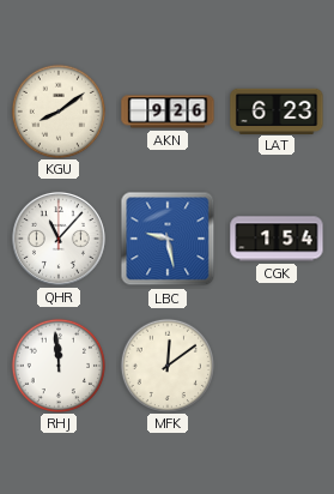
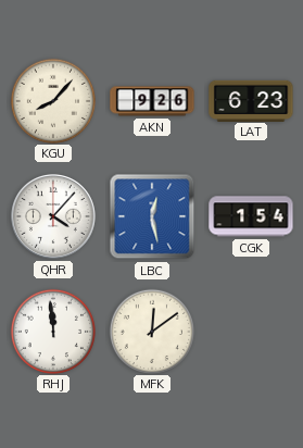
KGU: 8:09 -> 8:07 (52, 100)
QHR: 11:07 -> 4:07 (53, 216)
LBC: 9:28 -> 12:28 (152, 216)
